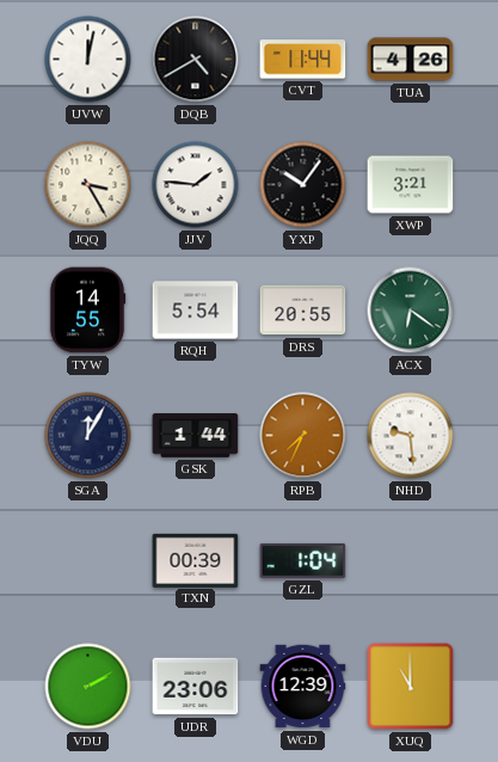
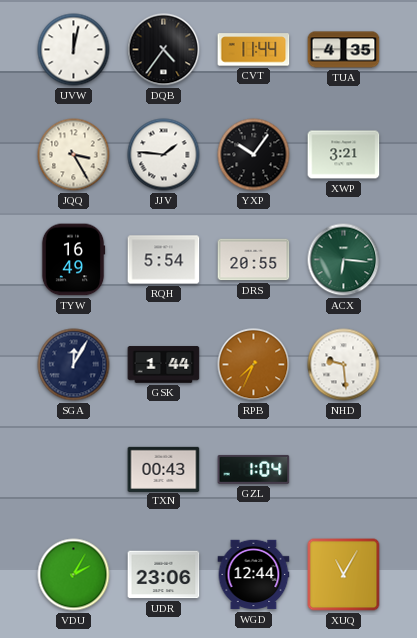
DQB: 4:40 -> 4:36 (164, 50)
TUA: 4:26 -> 4:35 (344, 50)
TYW: 14:55 -> 16:49 (73, 260)
ACX: 6:21 -> 6:16 (344, 260)
TXN: 00:39 -> 00:43 (164, 469)
VDU: 2:10 -> 2:05 (74, 575)
WGD: 12:39 -> 12:44 (254, 575)
XUQ: 11:00 -> 11:05 (344, 575)
